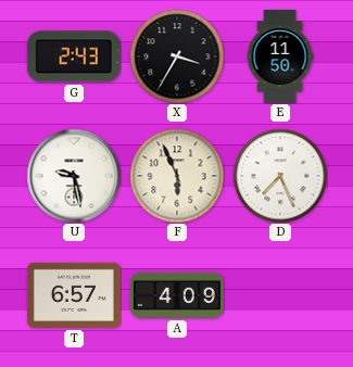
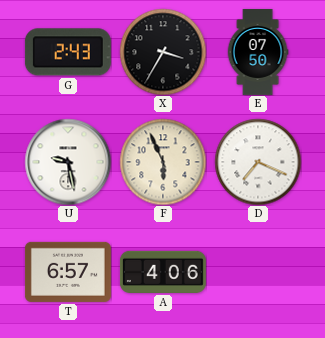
E: 11:50 -> 07:50 (258, 52)
D: 7:26 -> 7:19 (258, 162)
A: 4:09 -> 4:06 (163, 272)
